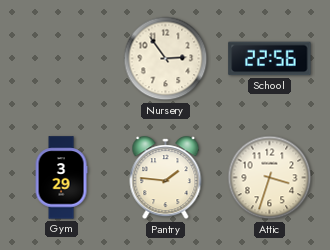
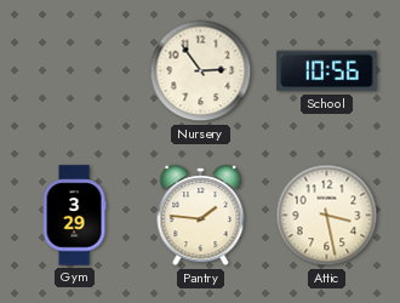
School: 22:56 -> 10:56 (327, 72)
Attic: 3:33 -> 3:28 (327, 216)
